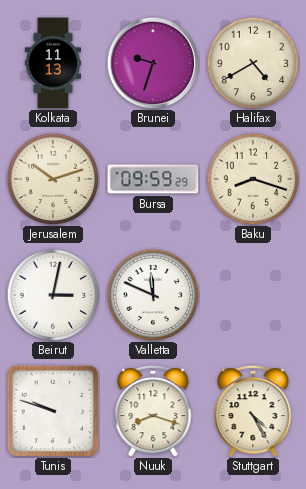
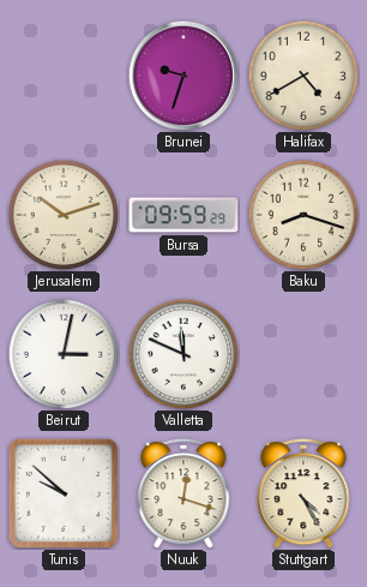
Kolkata: 11:13 -> none (52, 63)
Tunis: 9:48 -> 9:52 (64, 493)
Nuuk: 8:18 -> 12:18 (183, 493)
